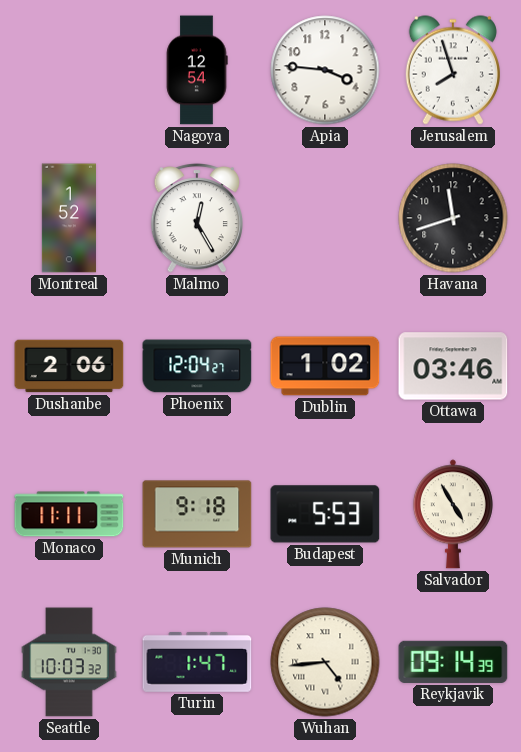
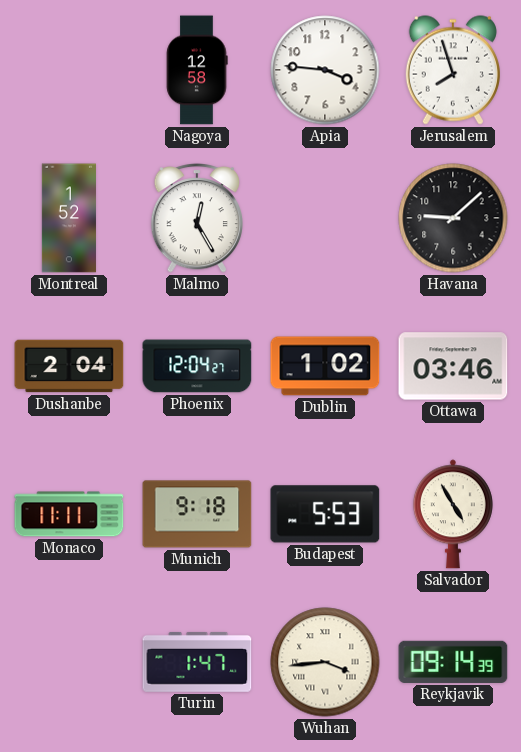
Nagoya: 12:54 -> 12:58 (197, 70)
Havana: 11:42 -> 9:08 (453, 218)
Dushanbe: 2:06 -> 2:04 (69, 366)
Seattle: 10:03 -> none (69, 662)
Wuhan: 4:44 -> 3:44 (325, 662)
